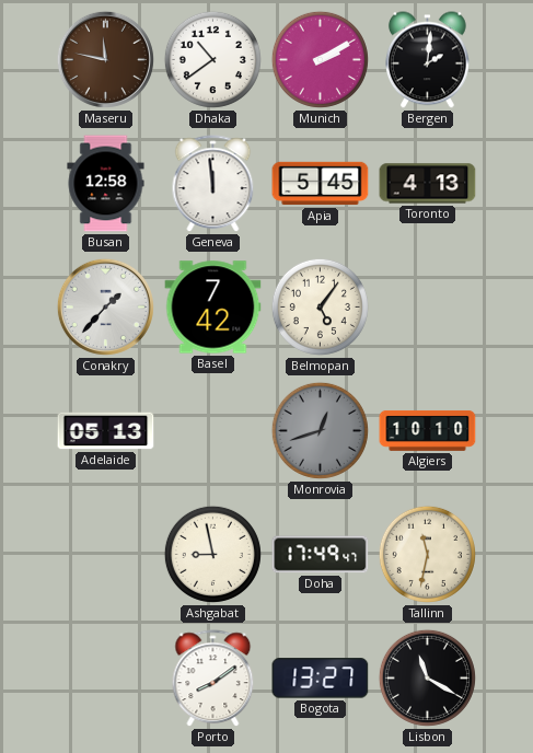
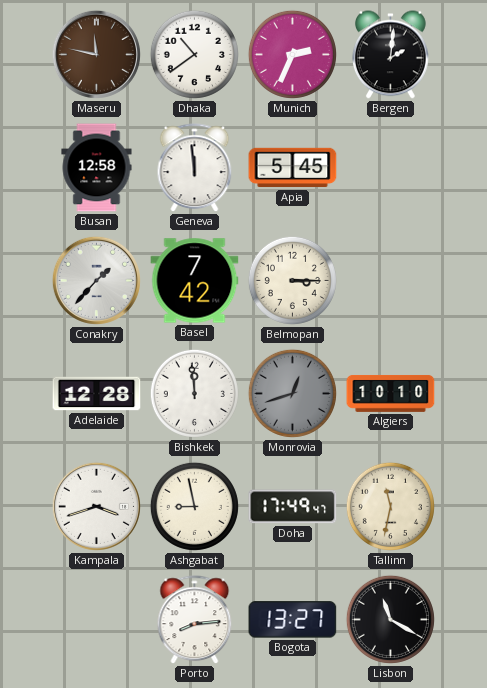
Munich: 2:10 -> 2:34 (292, 54)
Toronto: 4:13 -> none (428, 184)
Belmopan: 5:06 -> 3:15 (292, 280)
Adelaide: 05:13 -> 12:28 (97, 394)
Bishkek: none -> 11:59 (194, 393)
Kampala: none -> 3:42 (96, 506)
Porto: 8:09 -> 8:14 (195, 620)
